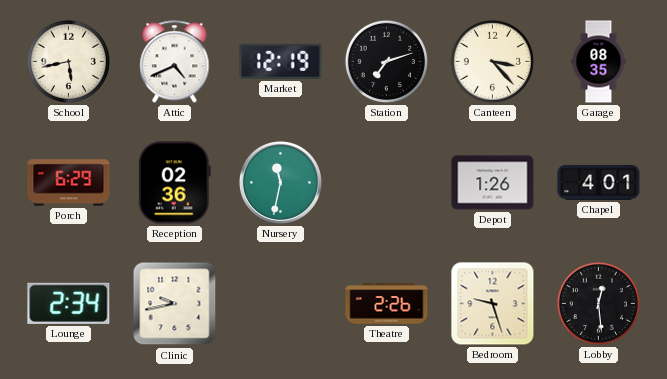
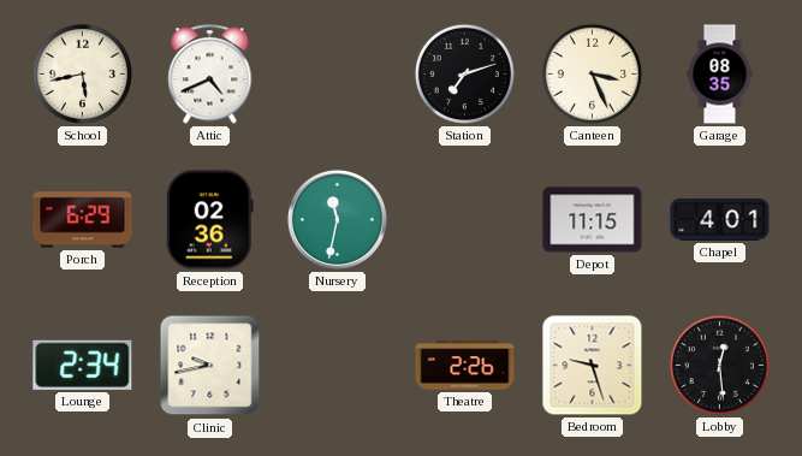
Market: 12:19 -> none (281, 61)
Canteen: 3:23 -> 3:26 (592, 73)
Depot: 1:26 -> 11:15 (593, 220)
